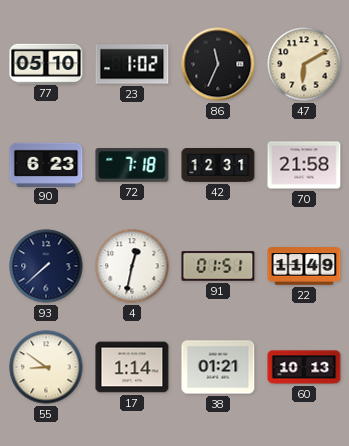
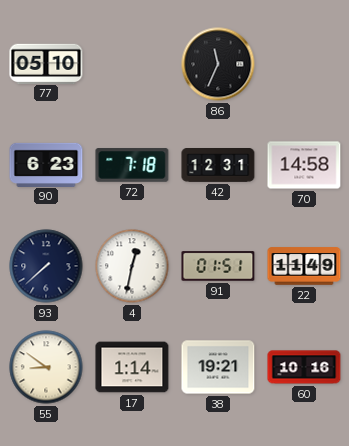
23: 1:02 -> none (132, 64)
47: 6:10 -> none (304, 64)
70: 21:58 -> 14:58 (304, 165)
38: 01:21 -> 19:21 (218, 367)
60: 10:13 -> 10:16 (304, 367)
